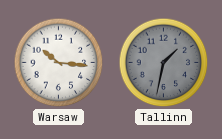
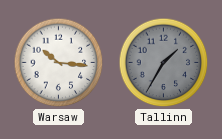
Tallinn: 1:32 -> 1:35 (164, 63)
